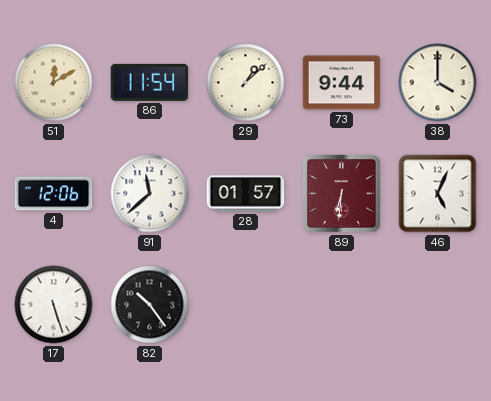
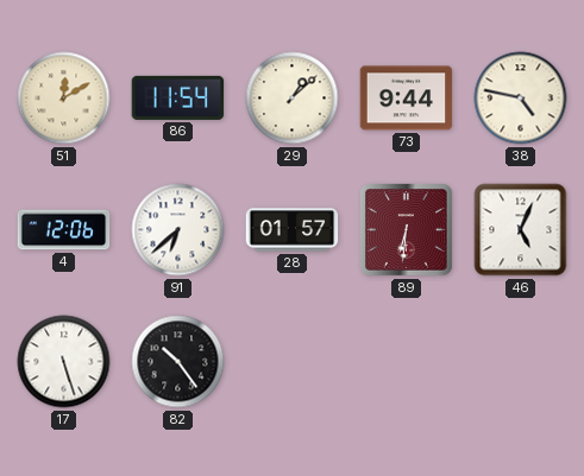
38: 4:00 -> 4:47 (521, 99)
91: 11:38 -> 6:38 (178, 230)
